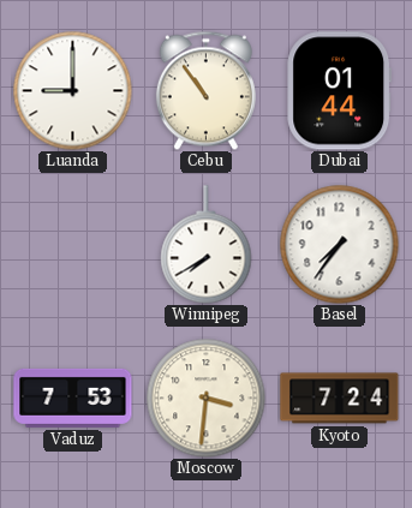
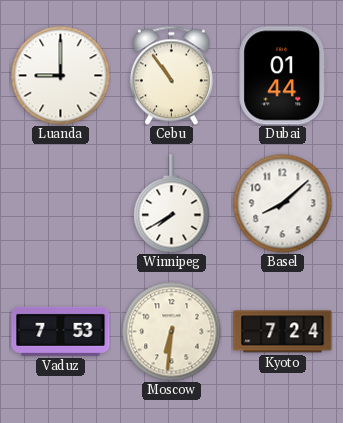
Basel: 7:36 -> 8:08 (283, 204)
Moscow: 3:31 -> 6:31 (172, 332)
